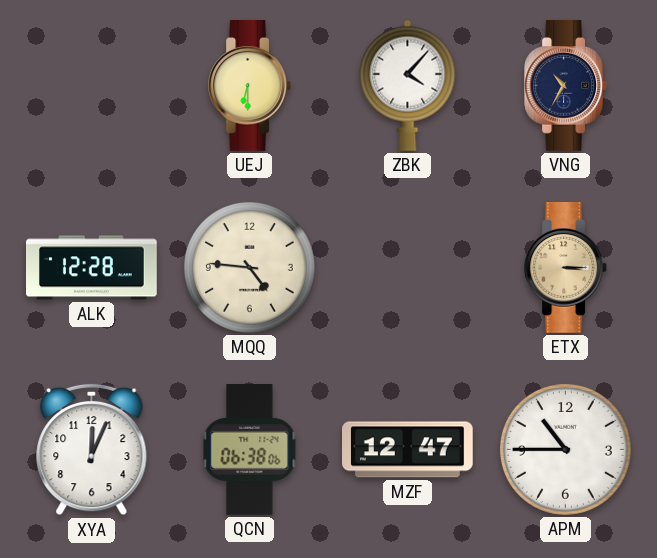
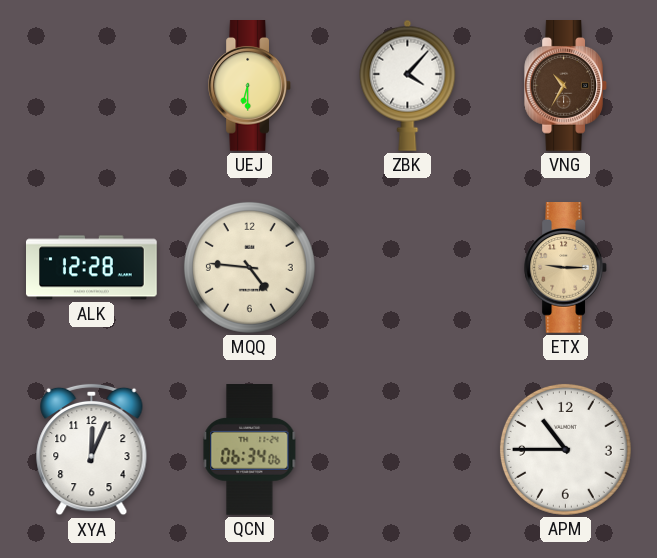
VNG dial: navy -> brown (565, 86)
ETX: 3:15 -> 9:15 (565, 268)
QCN: 06:38 -> 06:34 (250, 450)
MZF: 12:47 -> none (408, 450)
